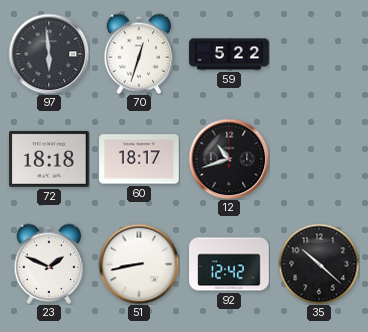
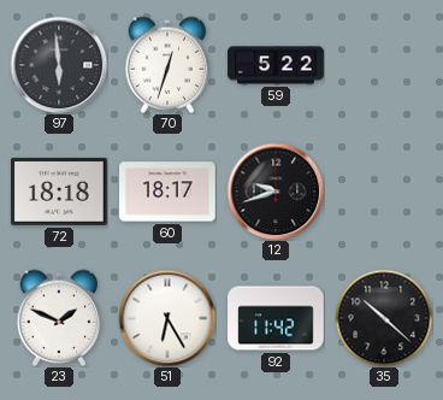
12: 10:42 -> 9:42 (276, 192)
51: 8:43 -> 6:25 (167, 318)
92: 12:42 -> 11:42 (276, 318)
